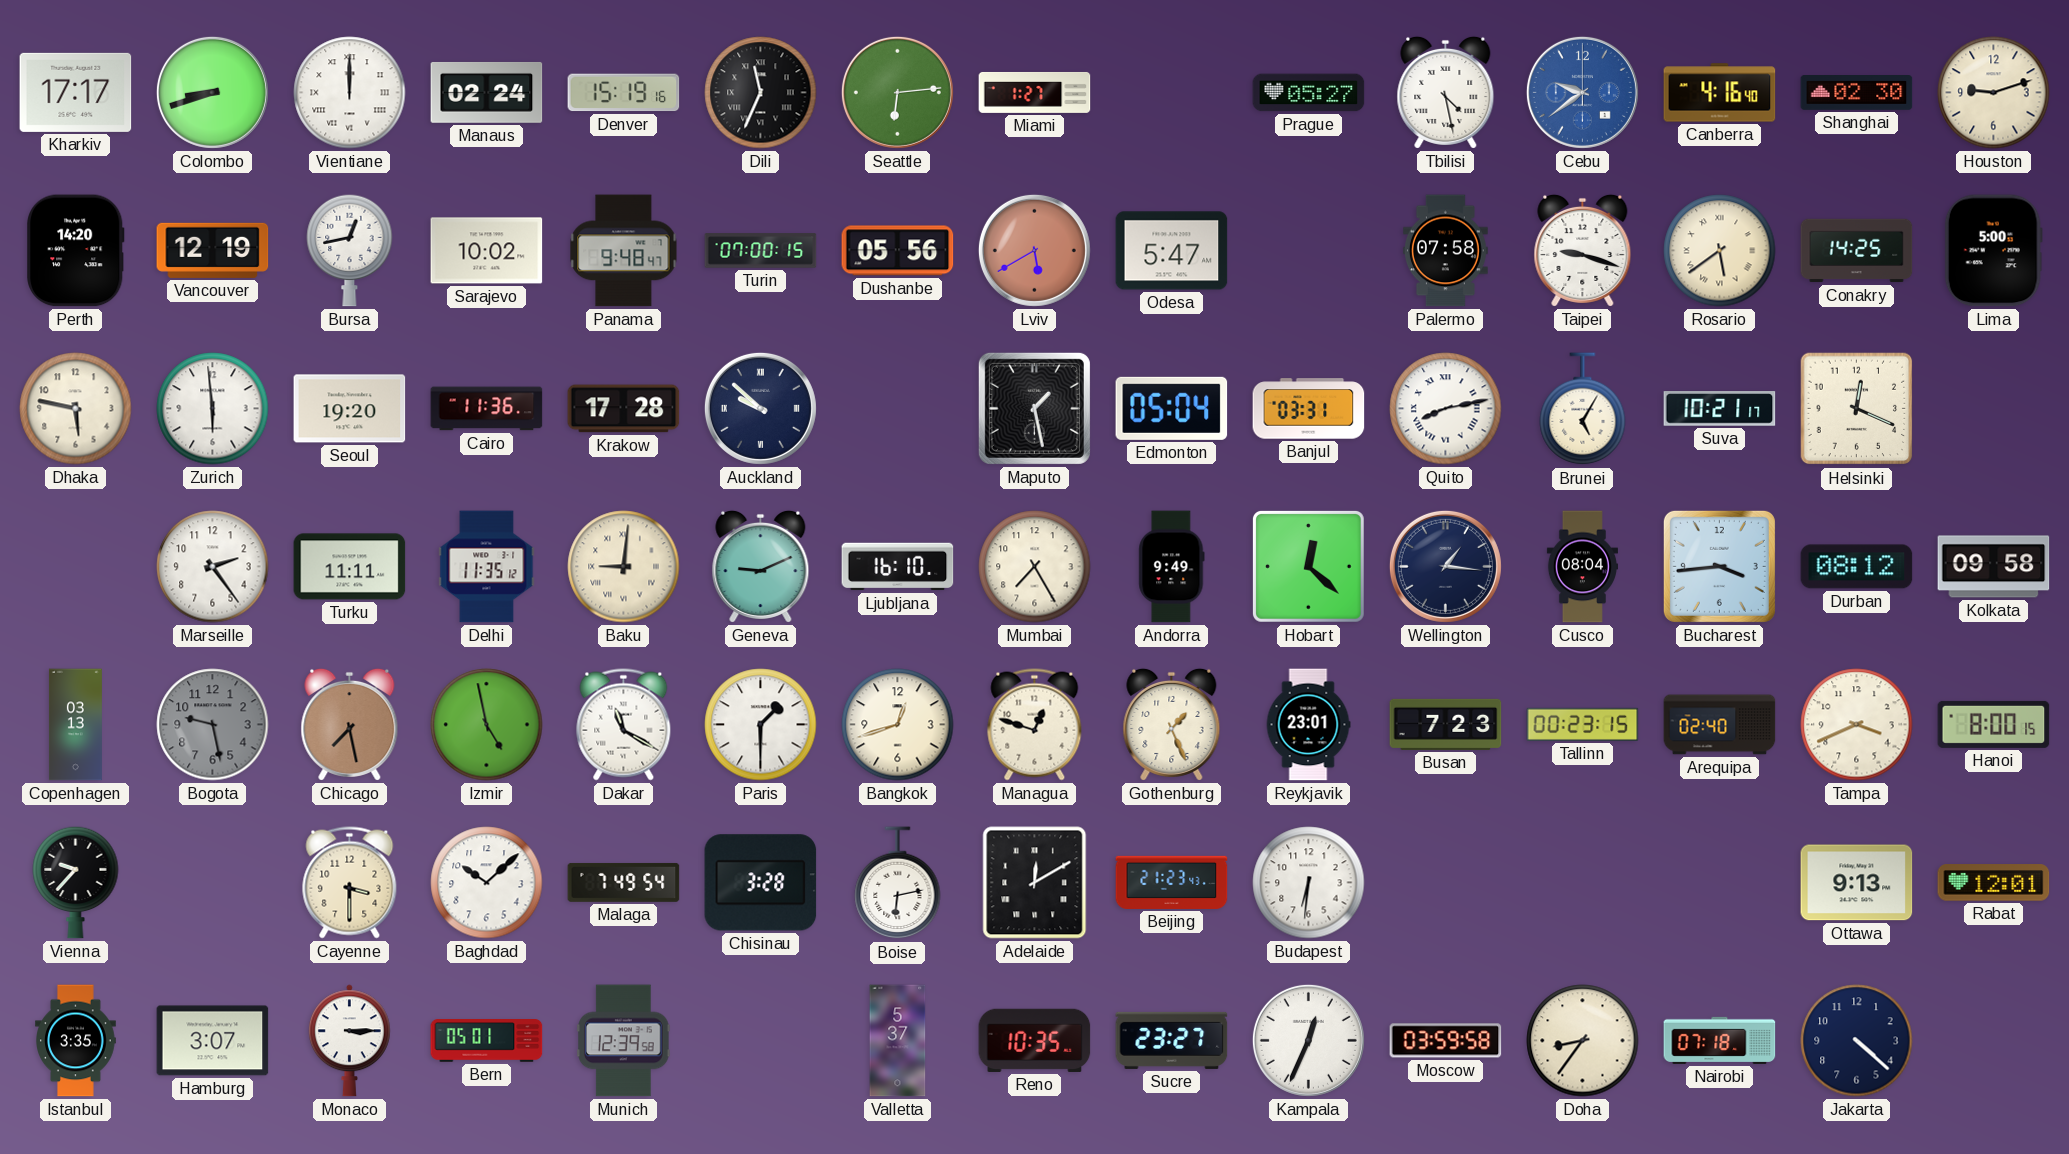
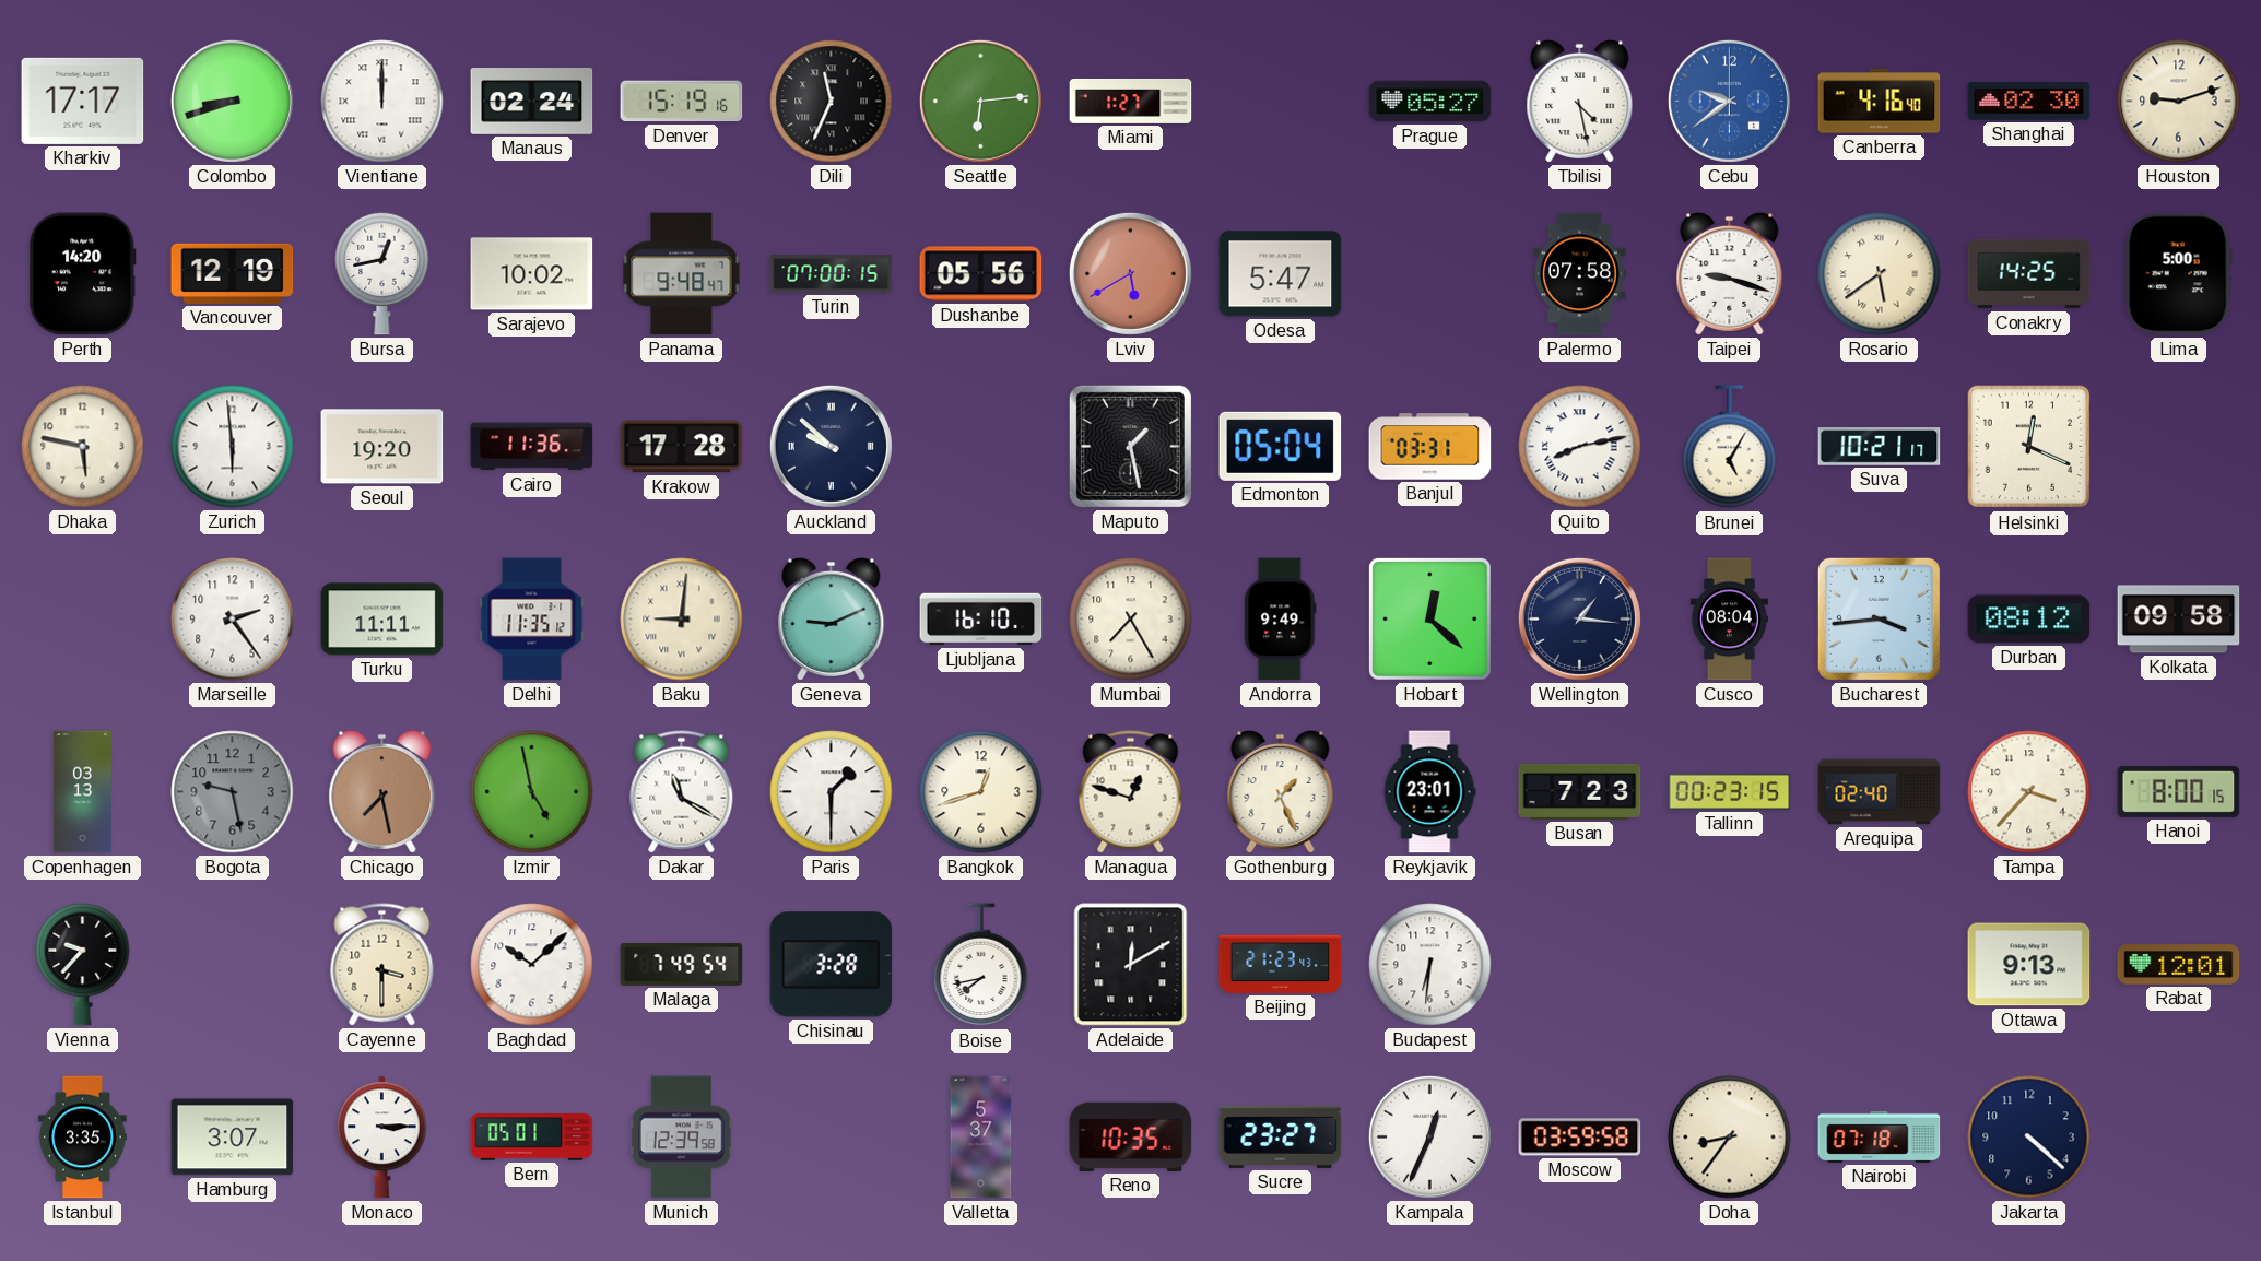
Tampa: 3:41 -> 3:37 (2029, 792)
Boise: 6:13 -> 7:43 (981, 965)
